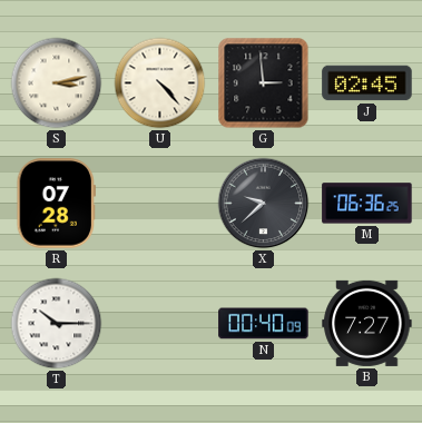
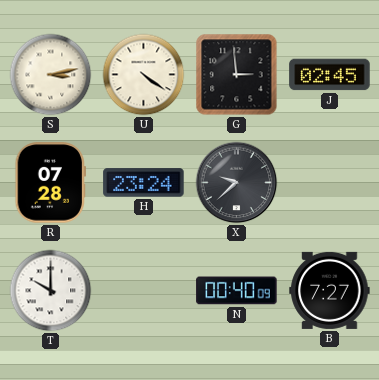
U: 4:23 -> 4:21 (144, 75)
H: none -> 23:24 (144, 183)
M: 06:36 -> none (367, 204)
T: 10:15 -> 10:00 (51, 291)
